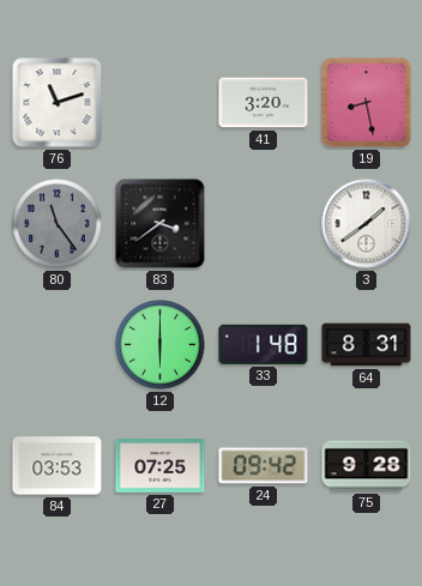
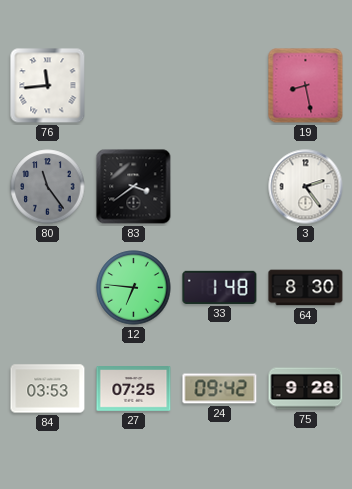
76: 11:12 -> 11:44 (48, 86)
41: 3:20 -> none (264, 103)
3: 1:39 -> 2:24 (306, 187)
12: 6:00 -> 6:46 (134, 288)
64: 8:31 -> 8:30 (306, 288)
